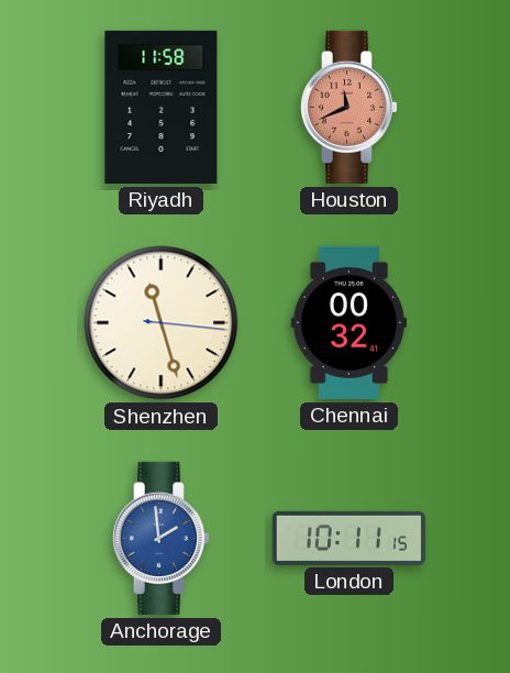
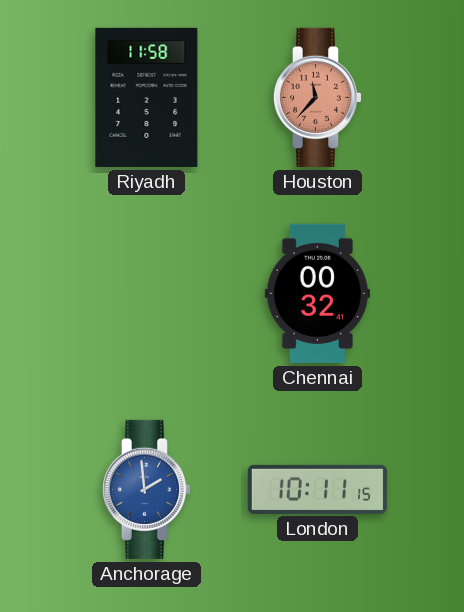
Houston: 11:41 -> 11:37 (317, 97)
Shenzhen: 11:27 -> none (162, 323)
